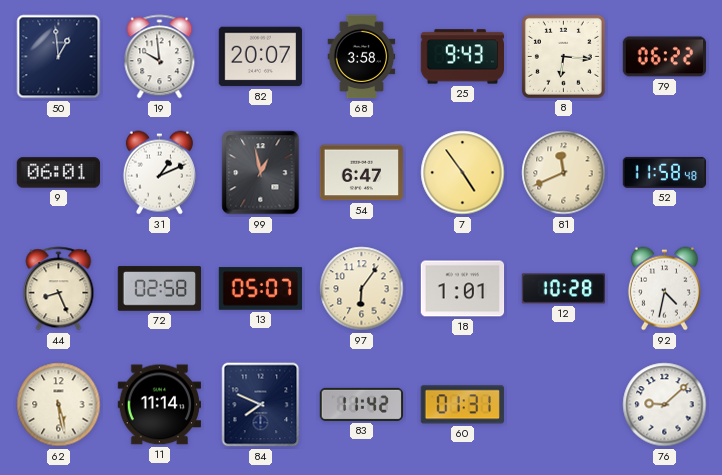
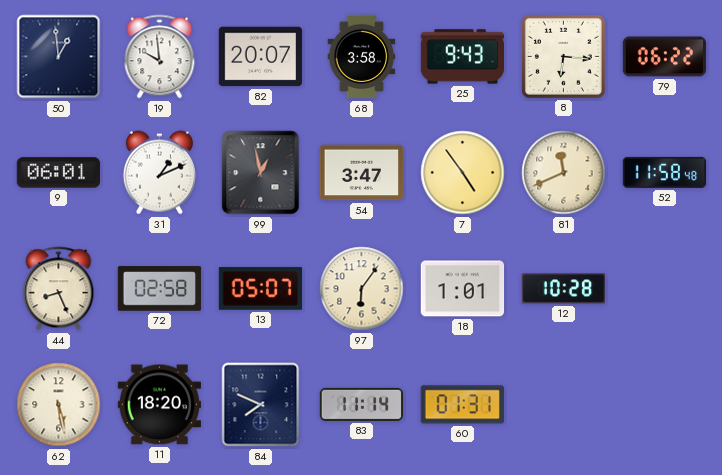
54: 6:47 -> 3:47 (362, 173)
92: 4:32 -> none (664, 289)
11: 11:14 -> 18:20 (160, 405)
83: 11:42 -> 11:14 (362, 404)
76: 9:08 -> none (665, 405)
